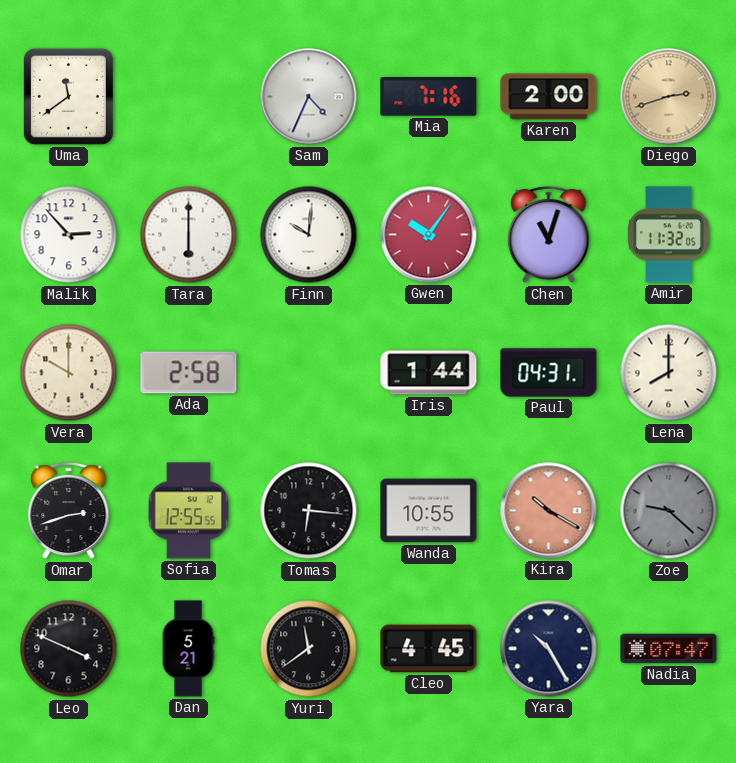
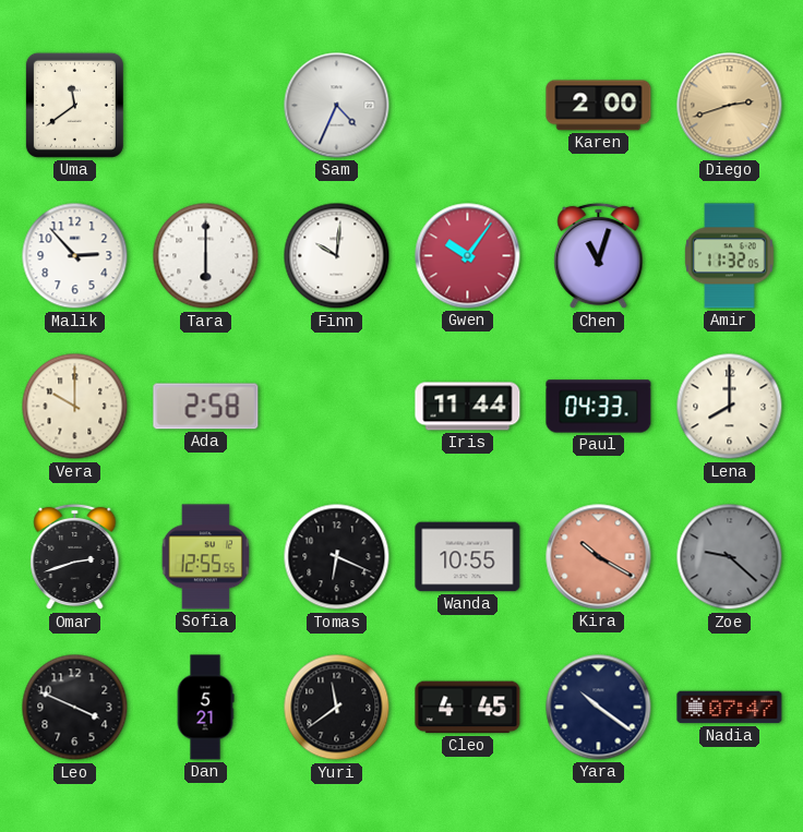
Mia: 7:16 -> none (429, 97)
Iris: 1:44 -> 11:44 (468, 407)
Paul: 04:31 -> 04:33 (599, 407)
Tomas: 6:16 -> 6:19 (337, 557)
Yara: 10:25 -> 10:21 (599, 708)
